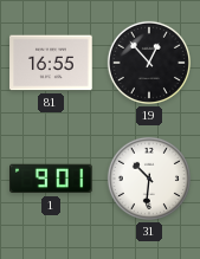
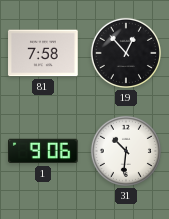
81: 16:55 -> 7:58 (43, 53)
1: 9:01 -> 9:06 (44, 151)
